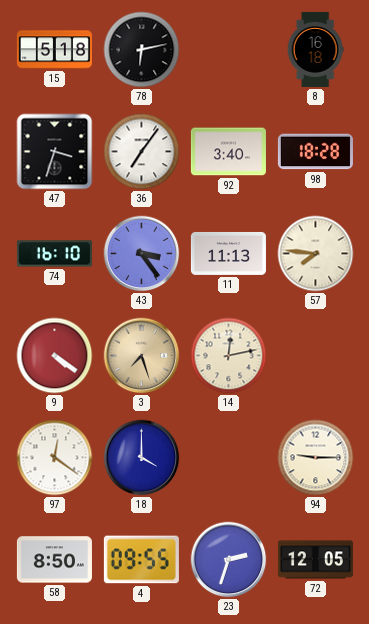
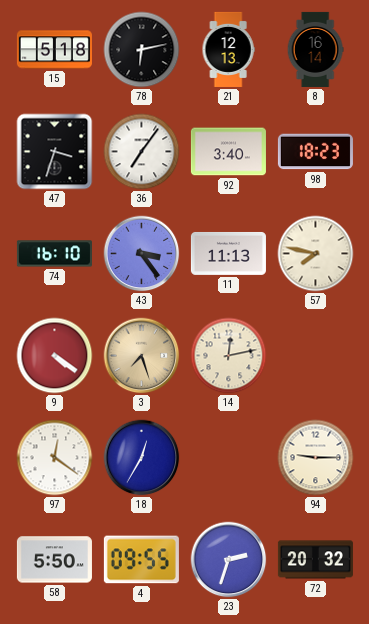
21: none -> 12:13 (228, 49)
8: 16:18 -> 16:14 (315, 49)
98: 18:28 -> 18:23 (315, 152)
57: 7:46 -> 7:47 (316, 254)
18: 4:00 -> 12:35 (142, 458)
58: 8:50 -> 5:50 (54, 560)
72: 12:05 -> 20:32 (315, 560)
